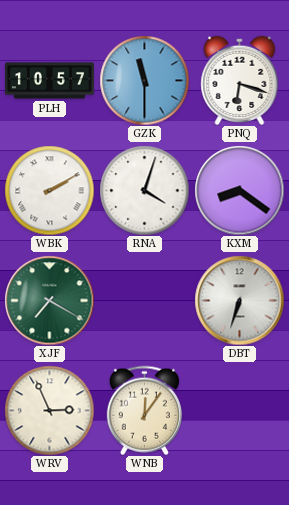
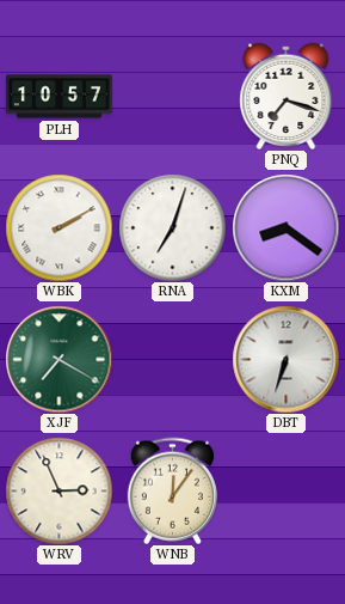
GZK: 11:30 -> none (144, 80)
PNQ: 6:18 -> 7:18 (287, 96)
RNA: 4:03 -> 7:03 (172, 227)
